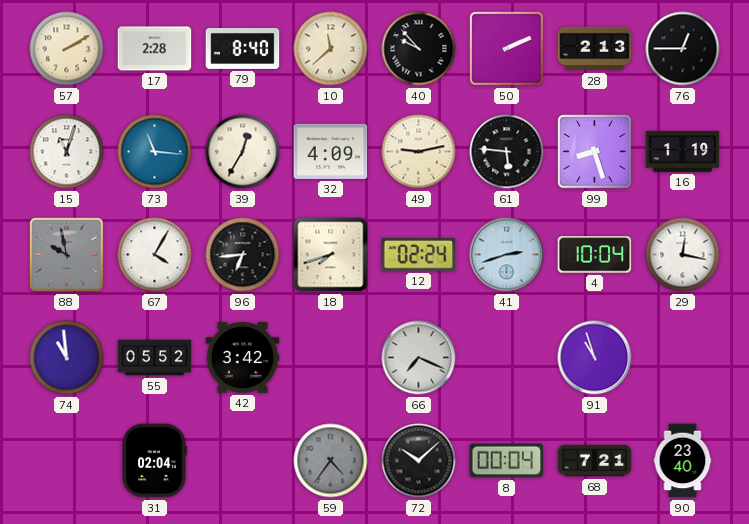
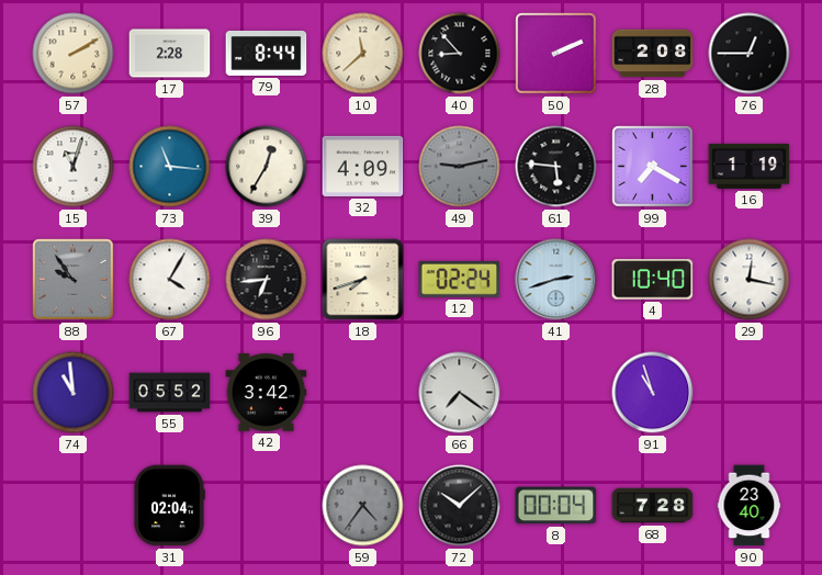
79: 8:40 -> 8:44 (267, 53)
40: 9:53 -> 8:53 (460, 54)
28: 2:13 -> 2:08 (653, 54)
49 dial: cream -> grey (460, 167)
99: 8:27 -> 7:20 (653, 167)
88: 9:58 -> 9:54 (74, 280)
4: 10:04 -> 10:40 (653, 280)
66: 7:19 -> 7:21 (460, 393)
68: 7:21 -> 7:28 (653, 506)
